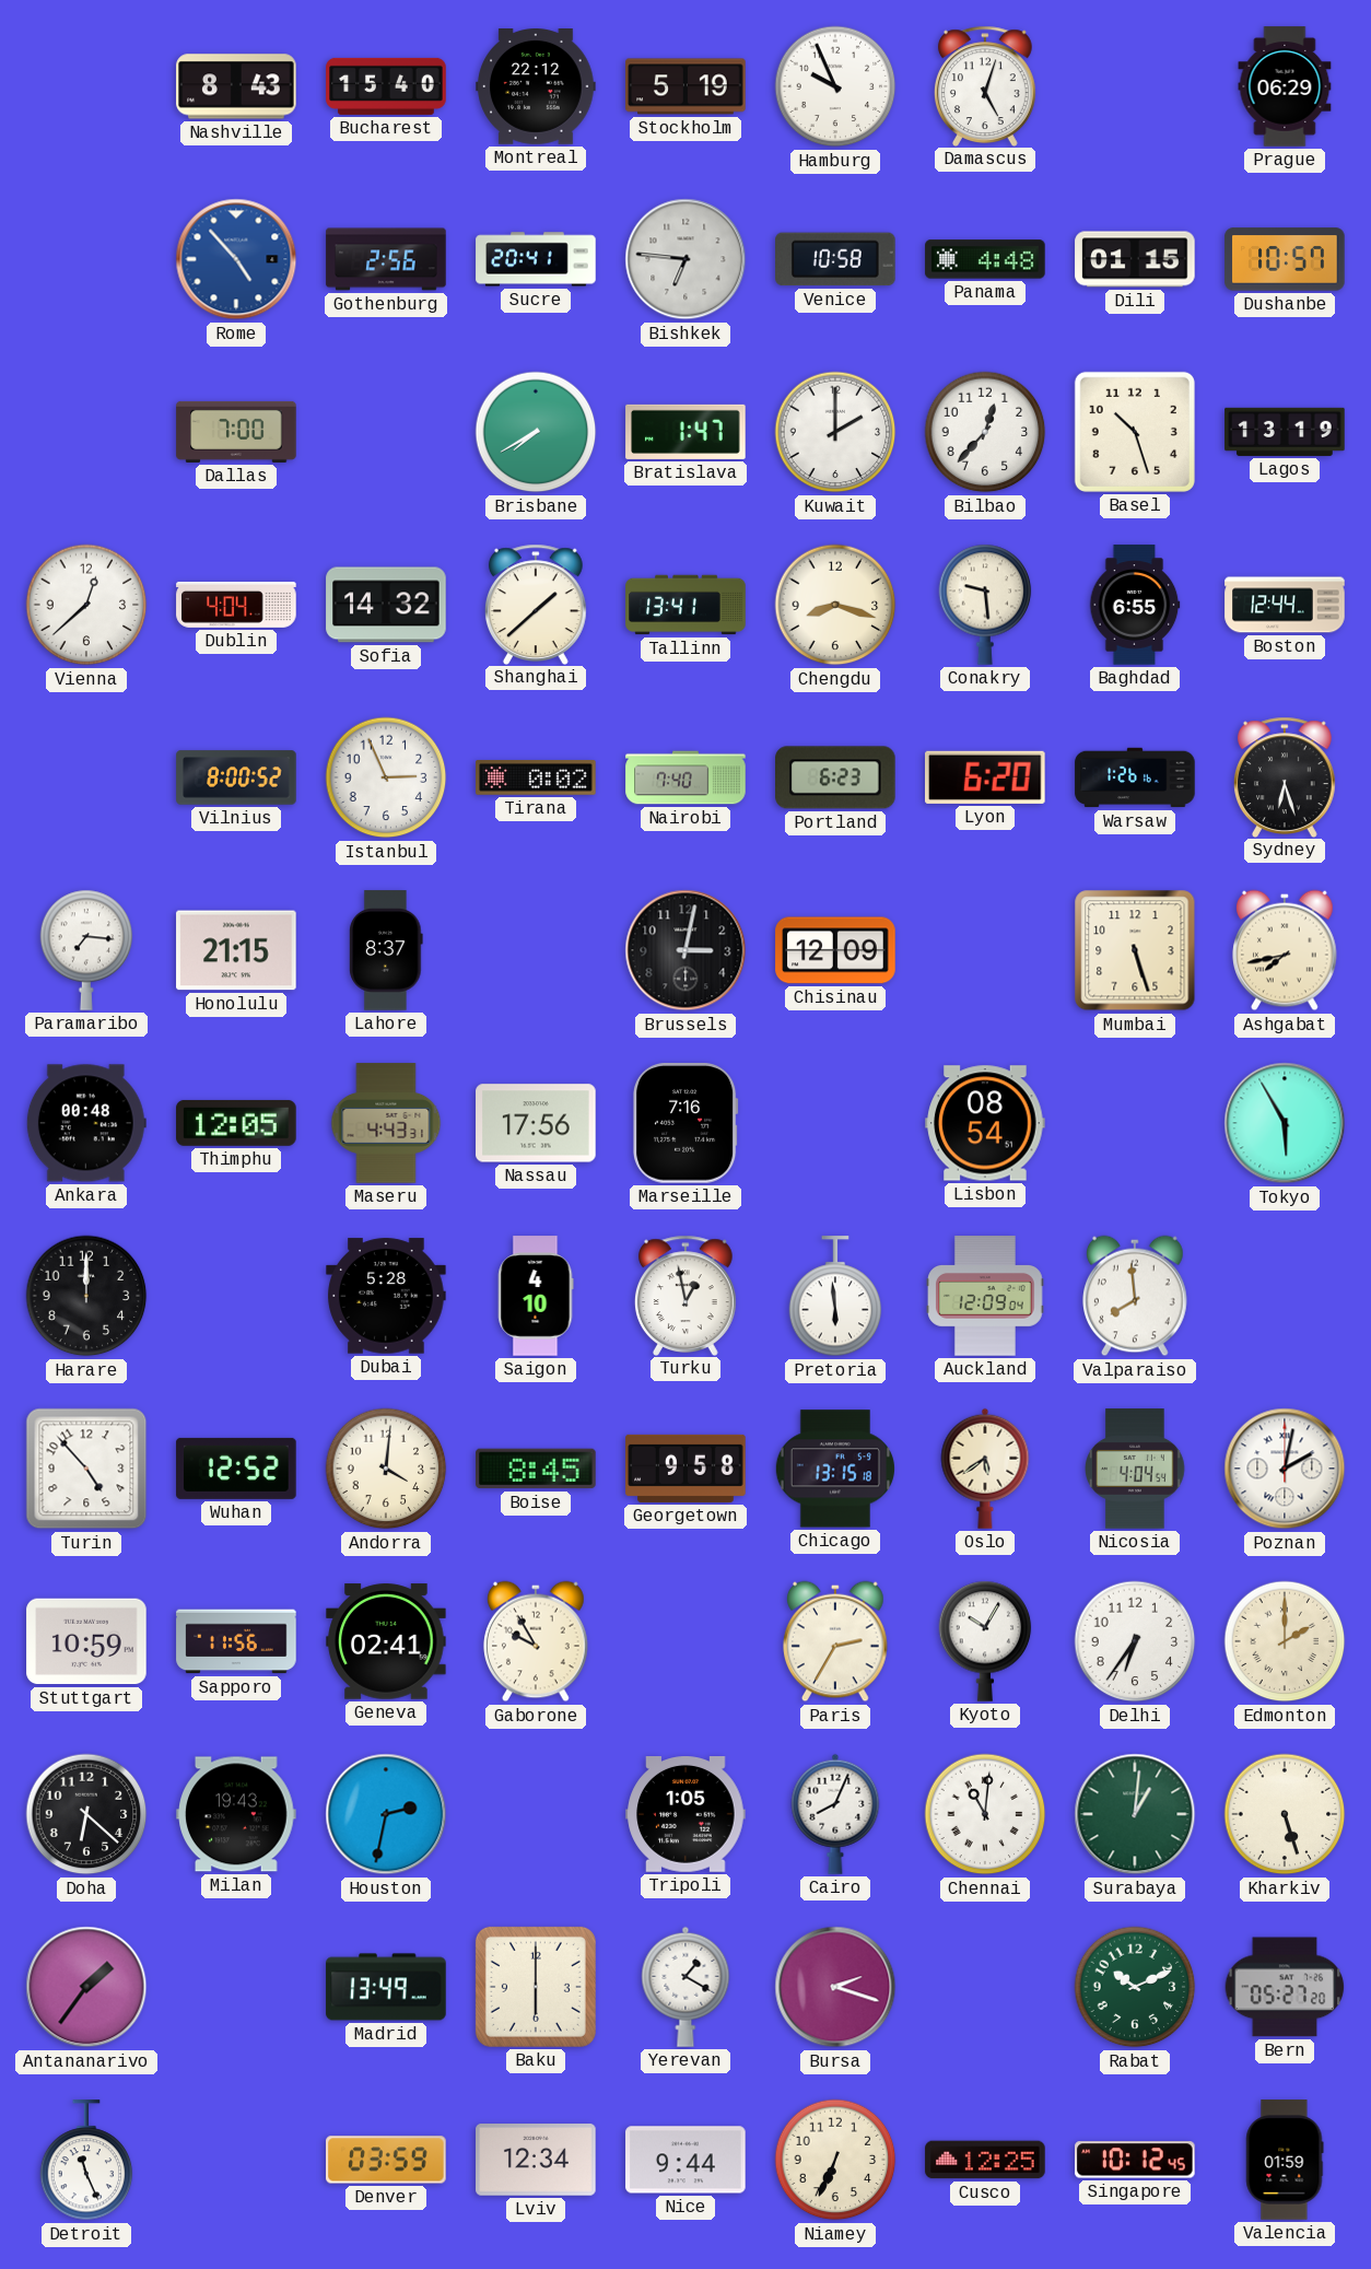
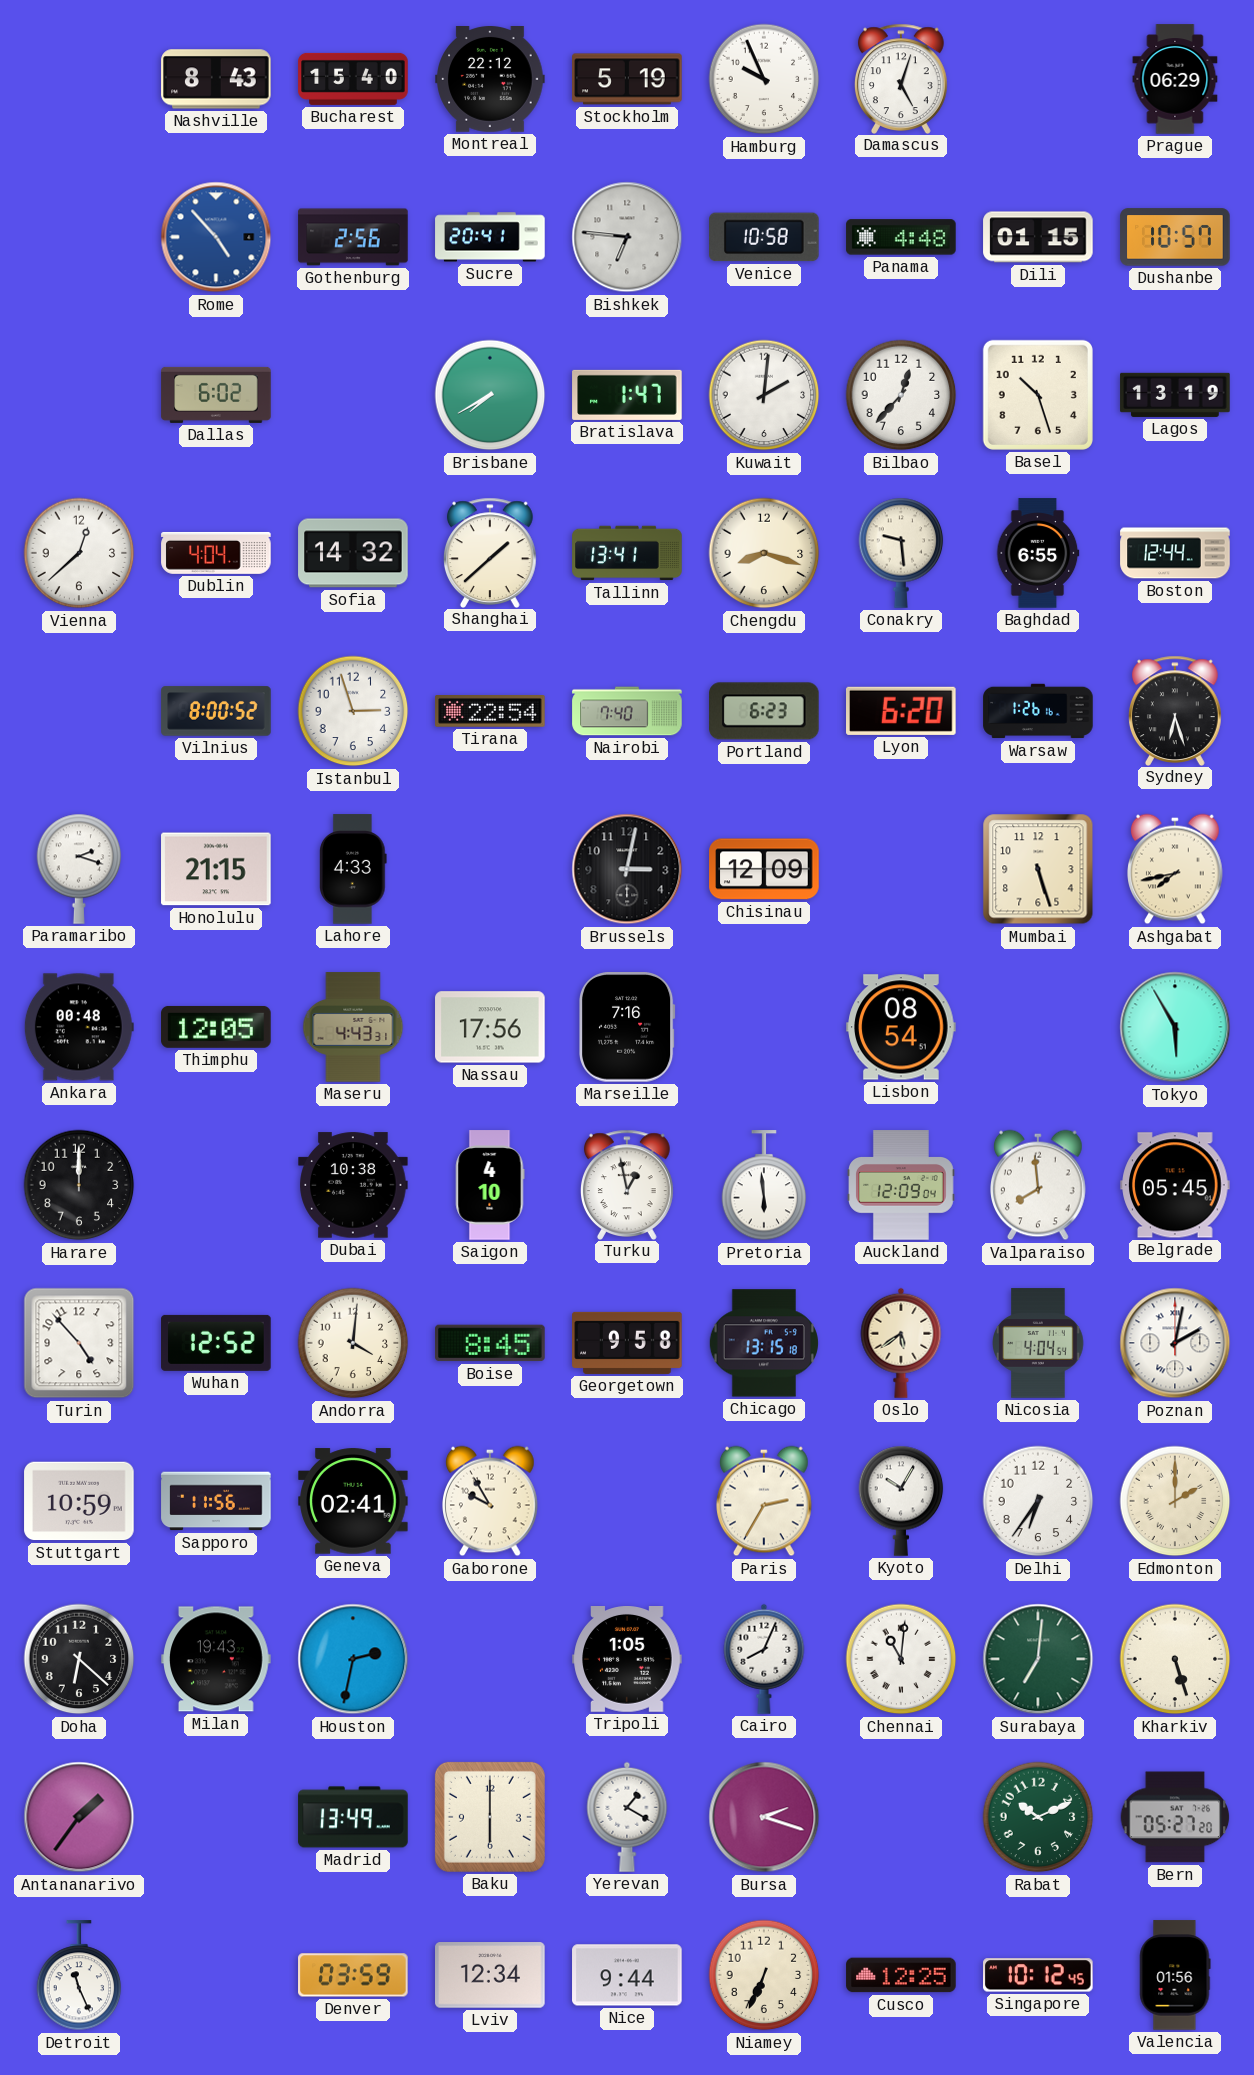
Dallas: 7:00 -> 6:02 (216, 395)
Kuwait: 2:00 -> 2:01 (764, 395)
Istanbul: 2:56 -> 2:57 (353, 711)
Tirana: 0:02 -> 22:54 (490, 712)
Paramaribo: 7:16 -> 2:18 (79, 869)
Lahore: 8:37 -> 4:33 (354, 869)
Dubai: 5:28 -> 10:38 (353, 1185)
Belgrade: none -> 05:45 (1175, 1185)
Surabaya: 1:01 -> 7:01 (1038, 1659)
Valencia: 01:59 -> 01:56 (1175, 1975)
